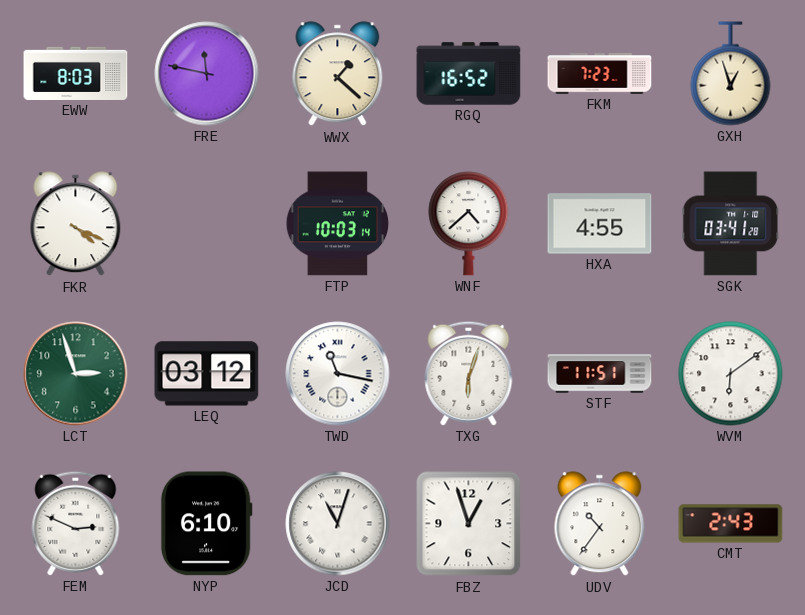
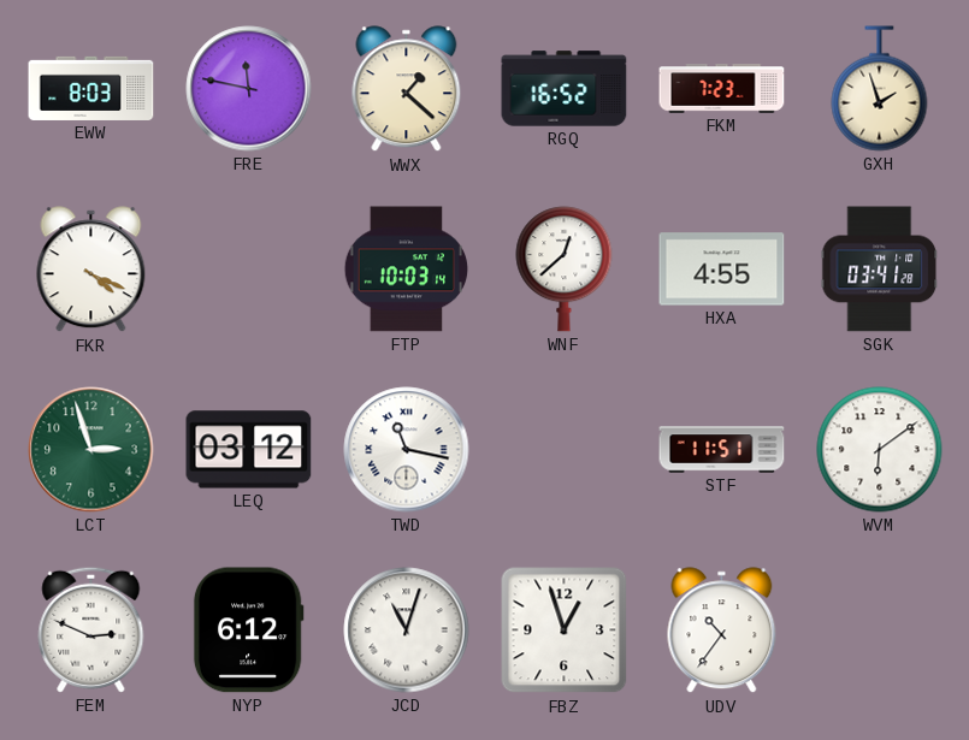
GXH: 12:57 -> 1:57 (880, 89)
WNF: 4:38 -> 12:38 (565, 270)
TXG: 6:03 -> none (469, 373)
NYP: 6:10 -> 6:12 (248, 631)
CMT: 2:43 -> none (731, 524)
